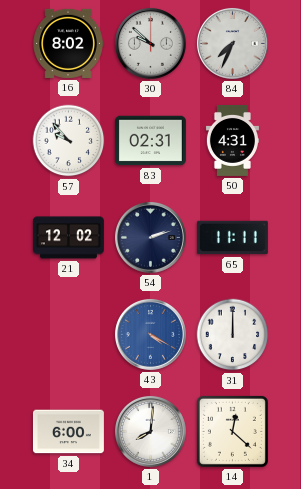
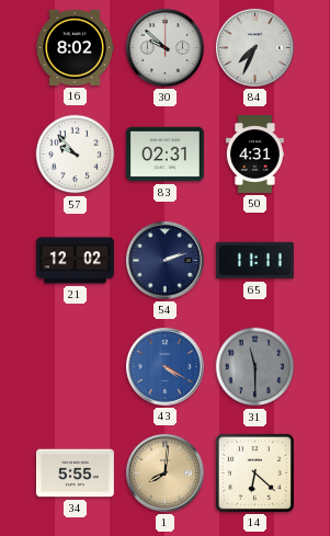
31: 12:00 -> 11:30 (255, 367)
31 dial: white -> grey (255, 367)
34: 6:00 -> 5:55 (75, 474)
1 dial: white -> champagne (164, 472)
14: 12:22 -> 6:22 (254, 472)
